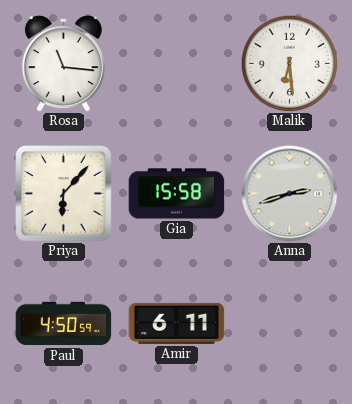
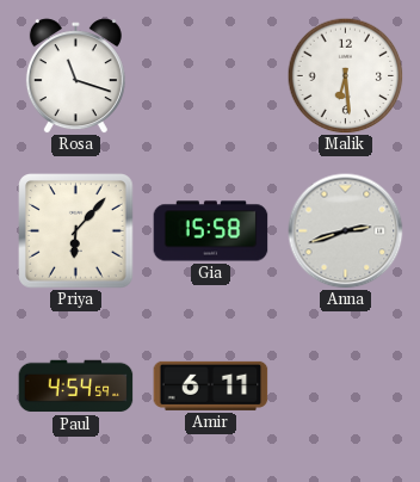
Rosa: 11:16 -> 11:18 (75, 76)
Paul: 4:50 -> 4:54 (76, 387)
